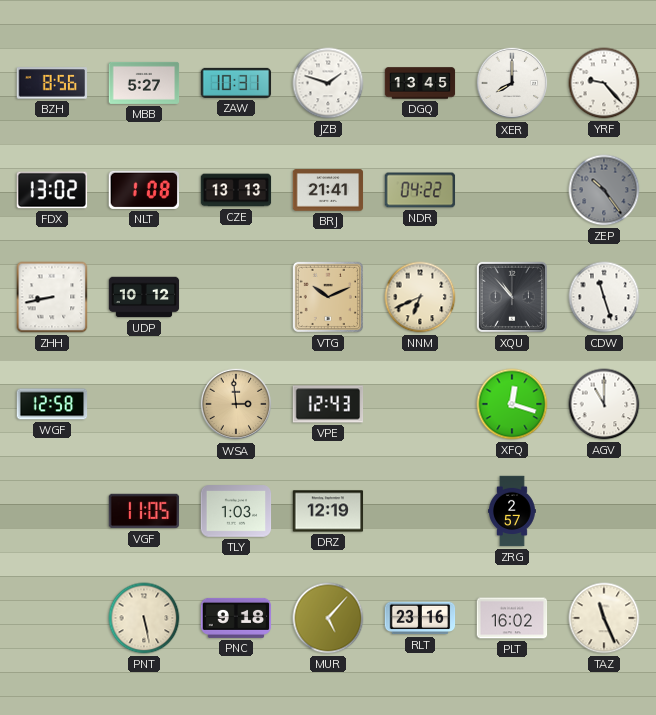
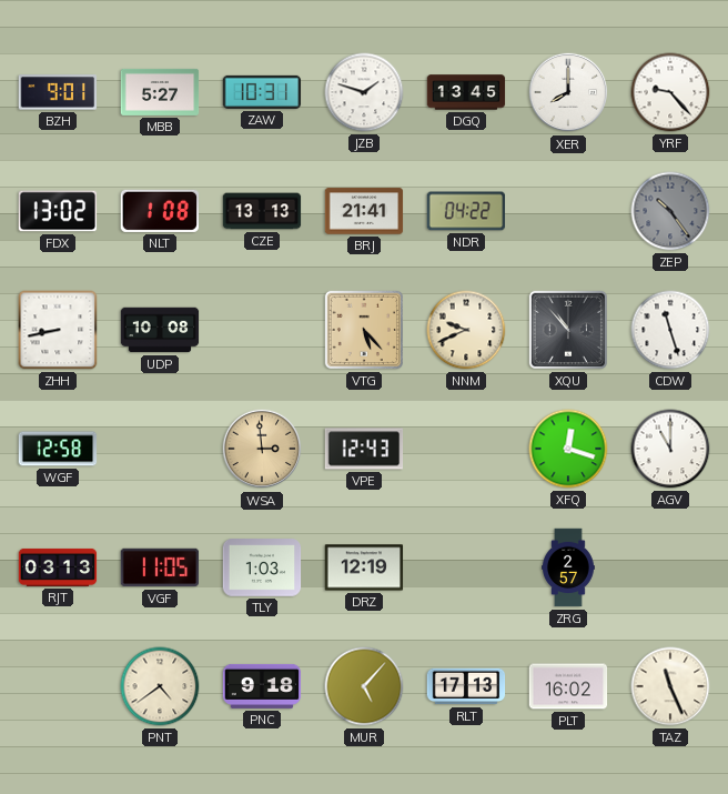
BZH: 8:56 -> 9:01 (57, 92)
UDP: 10:12 -> 10:08 (160, 330)
VTG: 10:11 -> 5:23 (364, 330)
NNM: 6:41 -> 9:41 (466, 330)
RJT: none -> 03:13 (58, 567)
PNT: 5:28 -> 4:39 (160, 686)
RLT: 23:16 -> 17:13 (466, 686)
